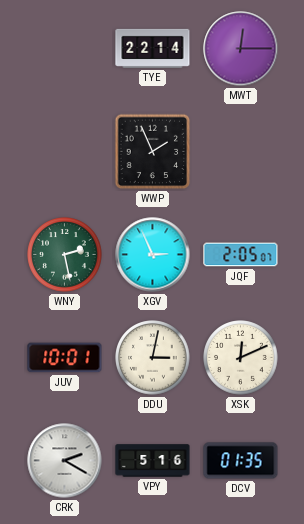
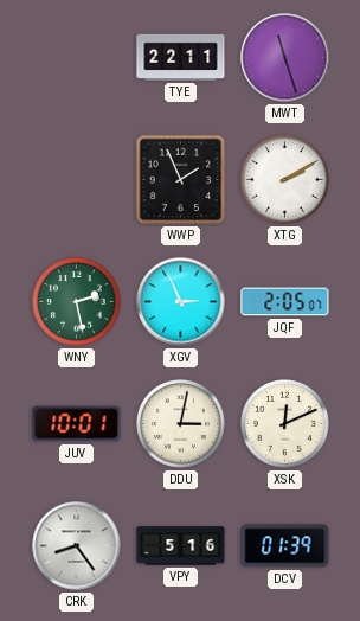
TYE: 22:14 -> 22:11 (181, 57)
MWT: 12:15 -> 11:27 (285, 58)
XTG: none -> 2:10 (285, 180)
CRK: 2:20 -> 8:24 (77, 546)
DCV: 01:35 -> 01:39 (285, 546)
